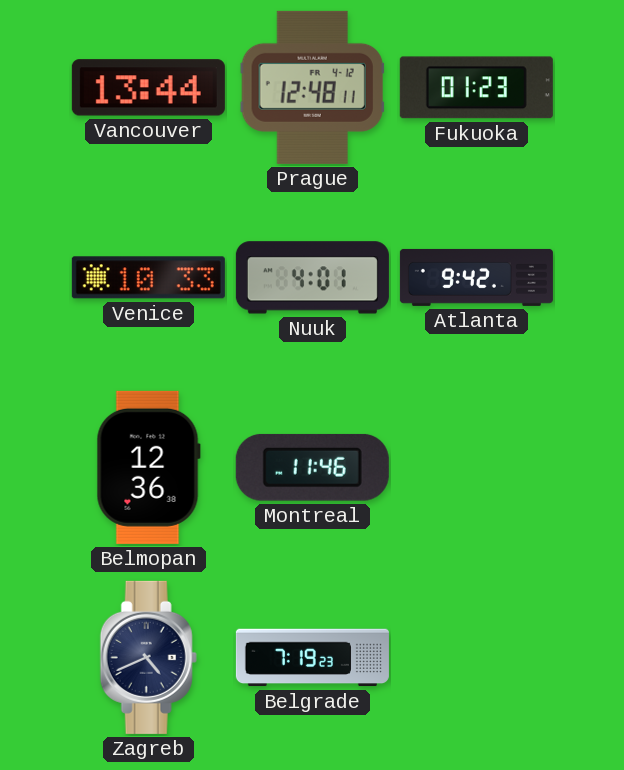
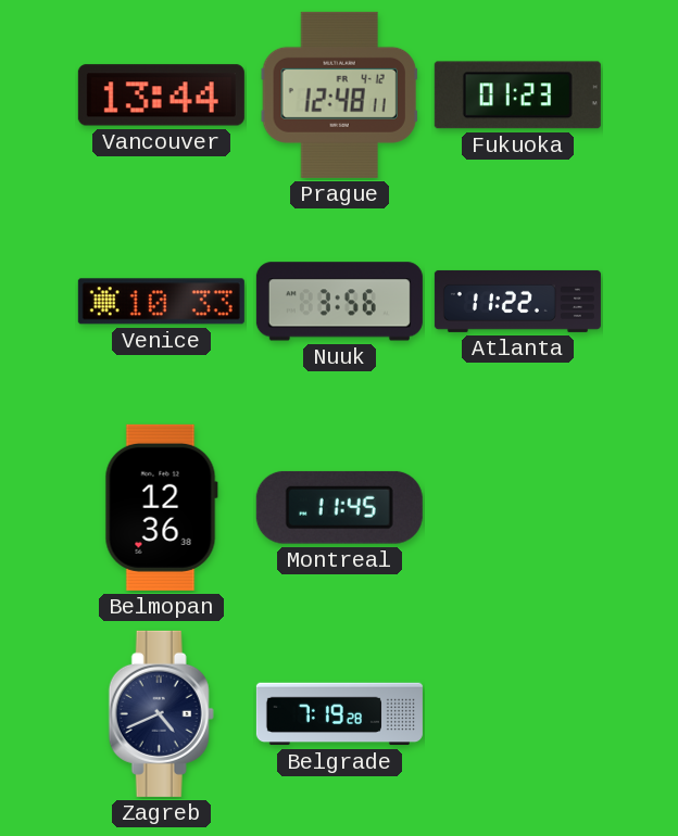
Nuuk: 4:01 -> 3:56 (339, 302)
Atlanta: 9:42 -> 11:22 (517, 301)
Montreal: 11:46 -> 11:45 (339, 507)
Belgrade: 7:19:23 -> 7:19:28 (339, 714)
